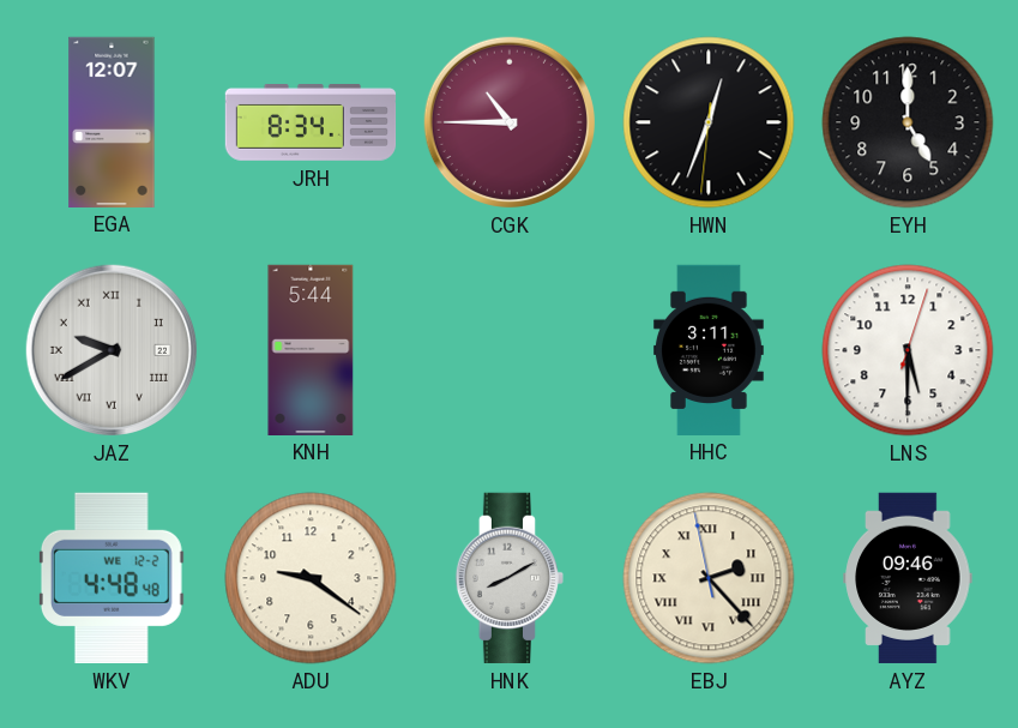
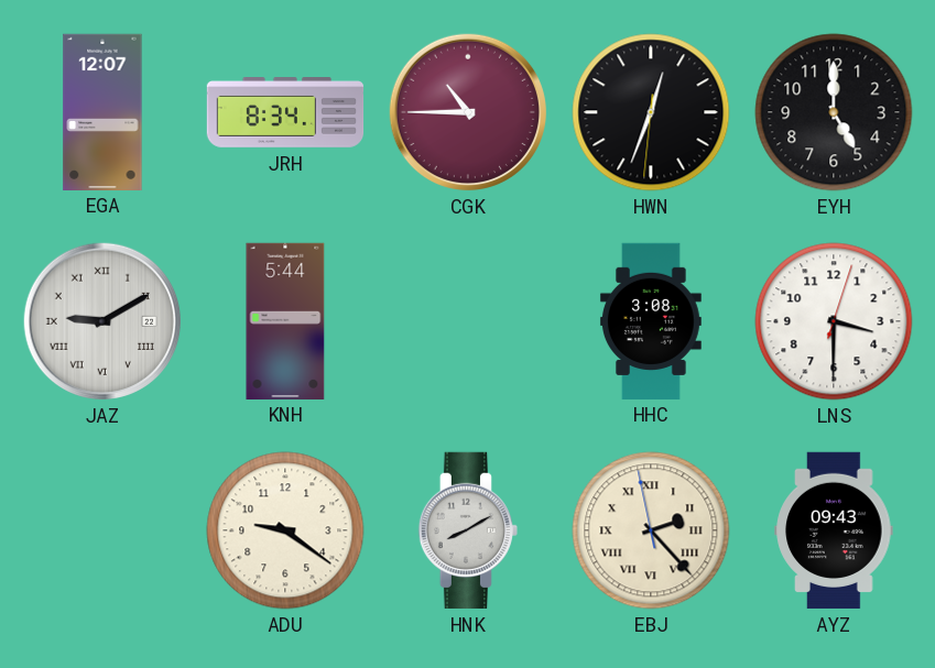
JAZ: 9:40 -> 9:10 (102, 321)
HHC: 3:11 -> 3:08 (651, 320)
LNS: 5:30 -> 3:30 (834, 321)
WKV: 4:48 -> none (112, 578)
AYZ: 09:46 -> 09:43 (834, 530)
